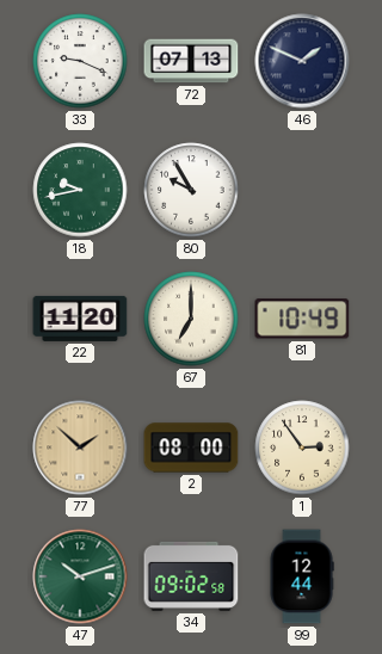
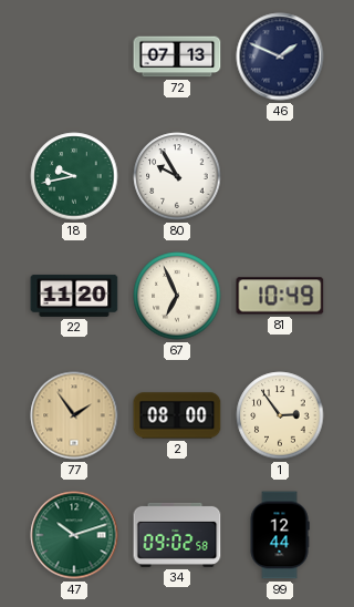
33: 9:19 -> none (80, 61)
67: 7:00 -> 6:56 (177, 296)
77: 1:52 -> 1:54 (74, 415)
